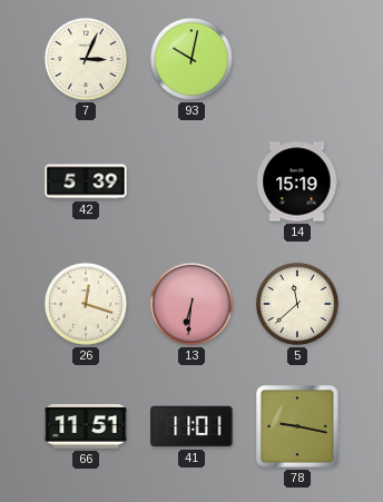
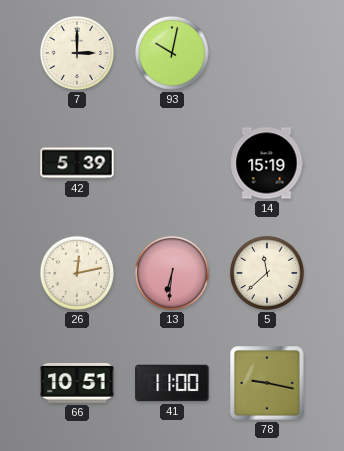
7: 3:04 -> 3:00 (77, 53)
26: 12:18 -> 12:13 (77, 273)
66: 11:51 -> 10:51 (77, 384)
41: 11:01 -> 11:00 (172, 383)
